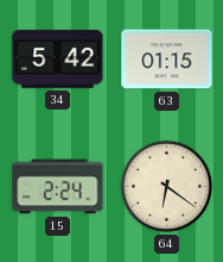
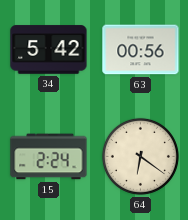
63: 01:15 -> 00:56 (141, 50)
